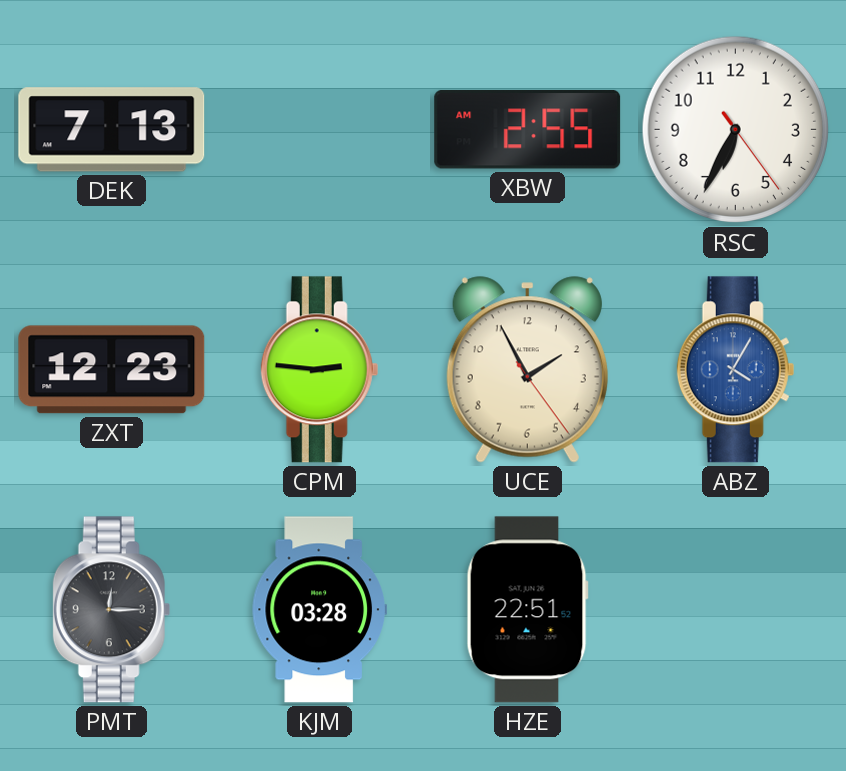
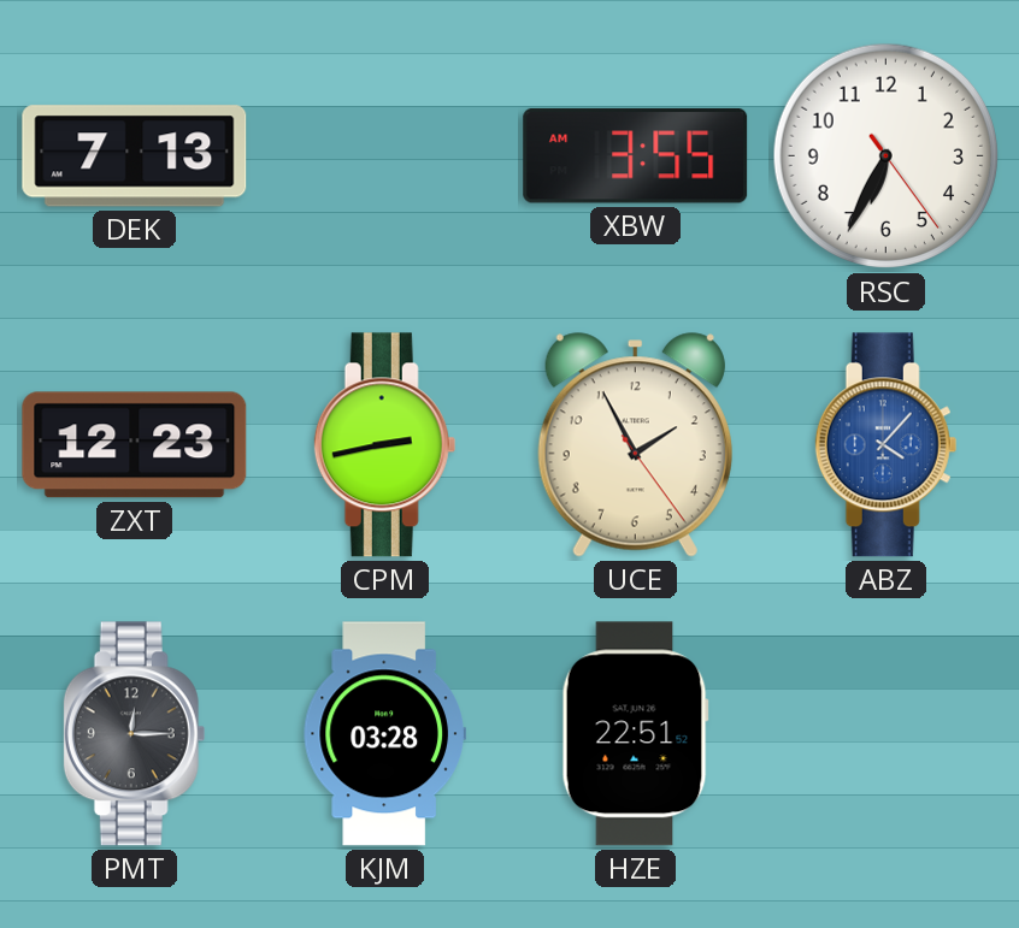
XBW: 2:55 -> 3:55 (636, 155)
CPM: 2:46 -> 2:43 (385, 445)
ABZ: 4:05 -> 4:07 (887, 445)
